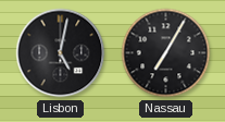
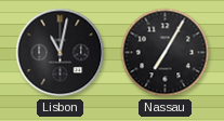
Lisbon: 5:02 -> 11:02 (61, 53)
